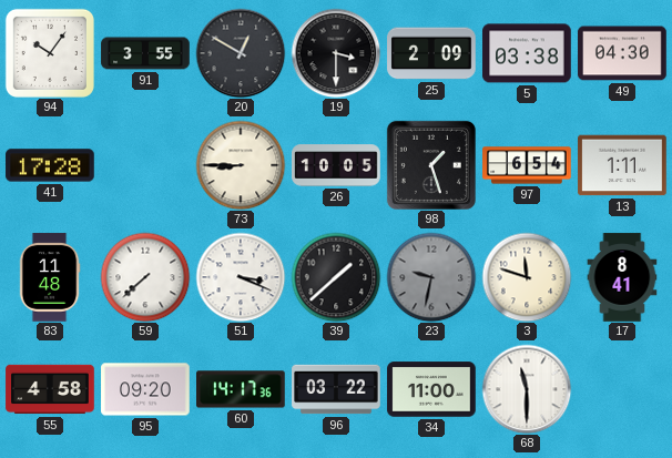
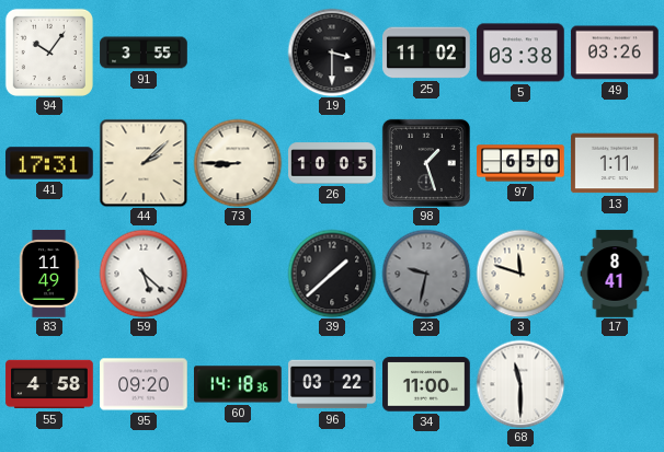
20: 12:50 -> none (241, 53)
25: 2:09 -> 11:02 (426, 53)
49: 04:30 -> 03:26 (615, 53)
41: 17:28 -> 17:31 (49, 163)
44: none -> 2:08 (144, 163)
97: 6:54 -> 6:50 (520, 163)
83: 11:48 -> 11:49 (49, 274)
59: 7:38 -> 5:22 (144, 274)
51: 3:19 -> none (241, 277)
60: 14:17 -> 14:18 (239, 384)
